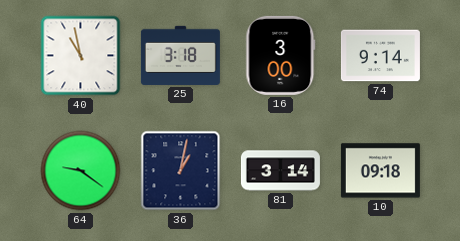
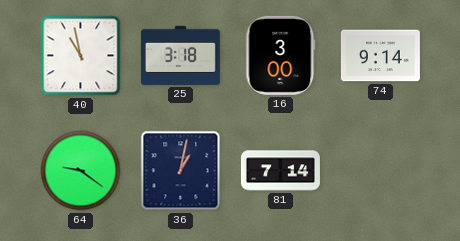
81: 3:14 -> 7:14 (280, 171)
10: 09:18 -> none (380, 171)
